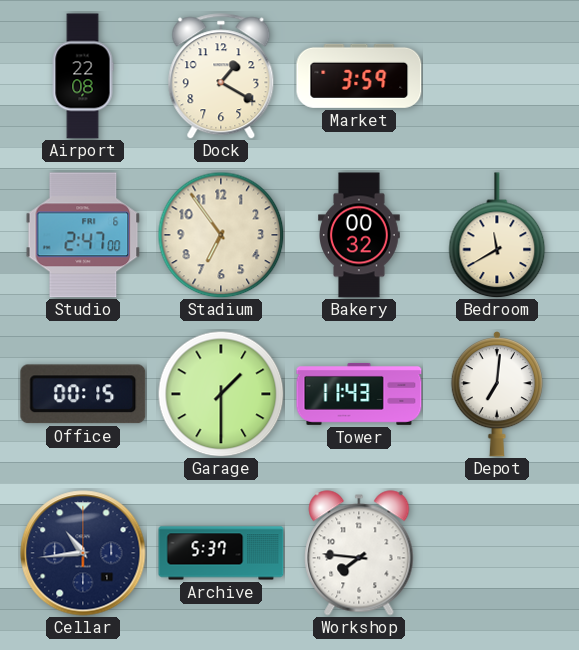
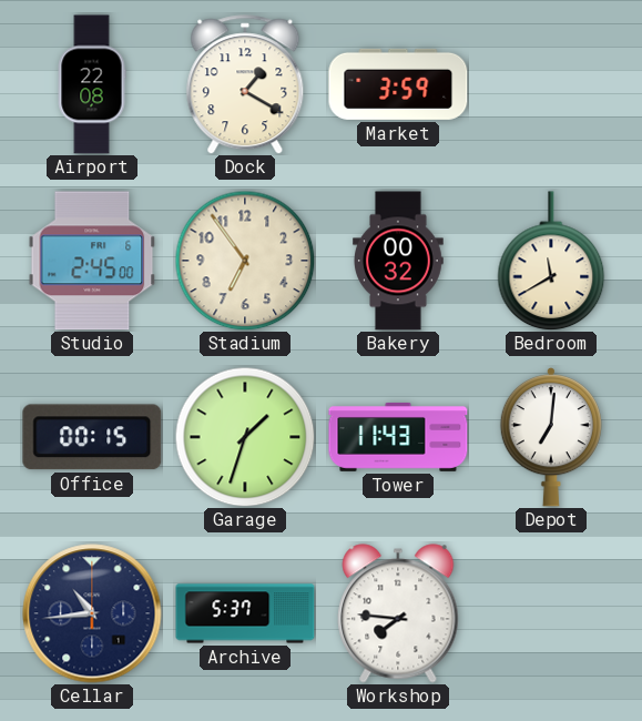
Studio: 2:47 -> 2:45 (92, 261)
Garage: 1:30 -> 1:33 (245, 437)
